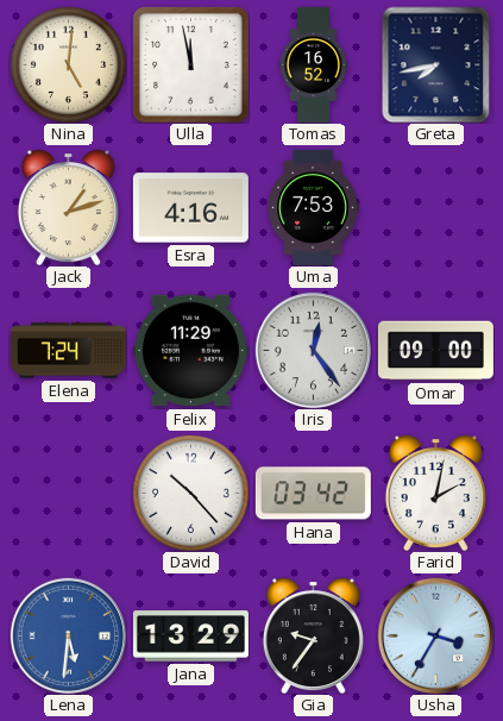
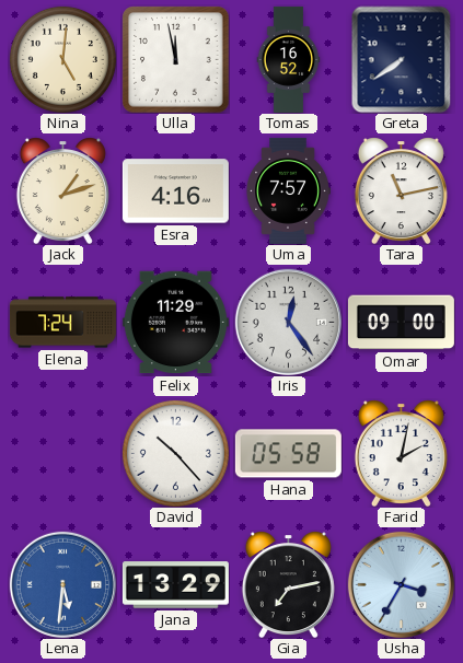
Greta: 7:43 -> 7:39 (402, 59)
Uma: 7:53 -> 7:57 (288, 190)
Tara: none -> 11:13 (401, 190)
Hana: 03:42 -> 05:58 (288, 454)
Gia: 9:36 -> 7:13 (288, 584)
